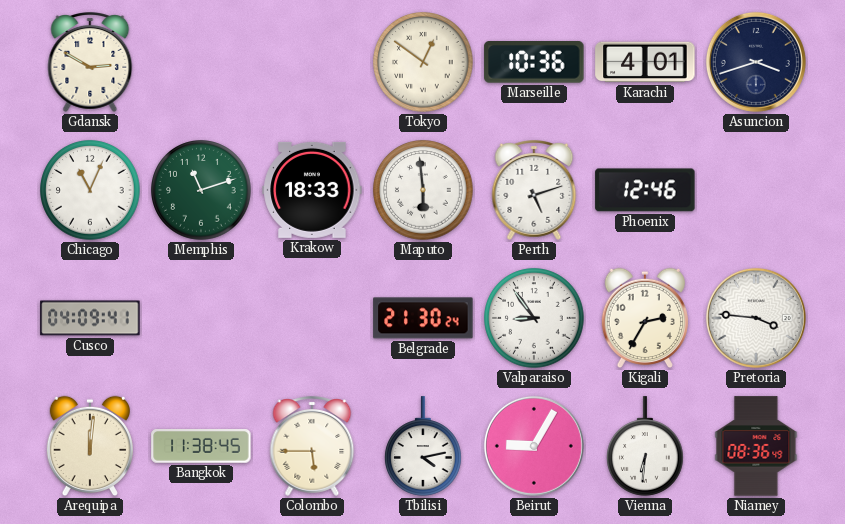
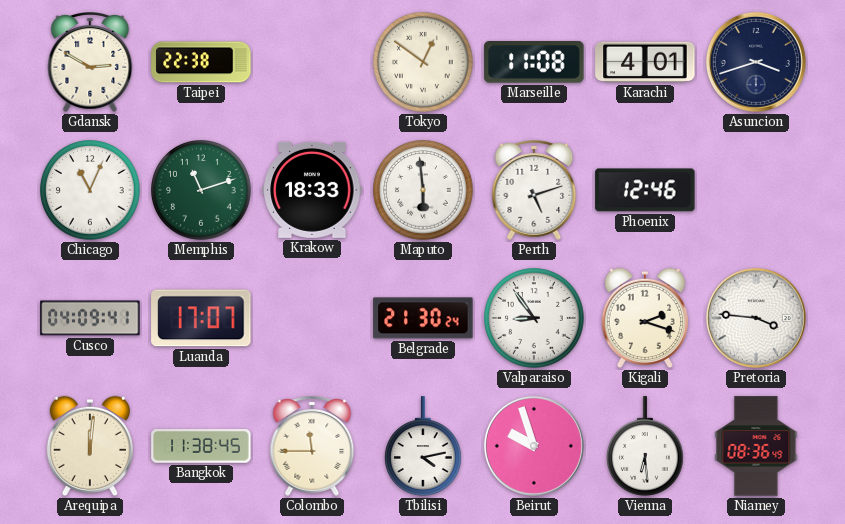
Taipei: none -> 22:38 (201, 62)
Marseille: 10:36 -> 11:08 (534, 63)
Luanda: none -> 17:07 (201, 318)
Kigali: 2:35 -> 2:18 (645, 318)
Colombo: 5:45 -> 11:45 (312, 447)
Beirut: 9:05 -> 9:57 (534, 446)
Vienna: 6:31 -> 6:29 (646, 446)
